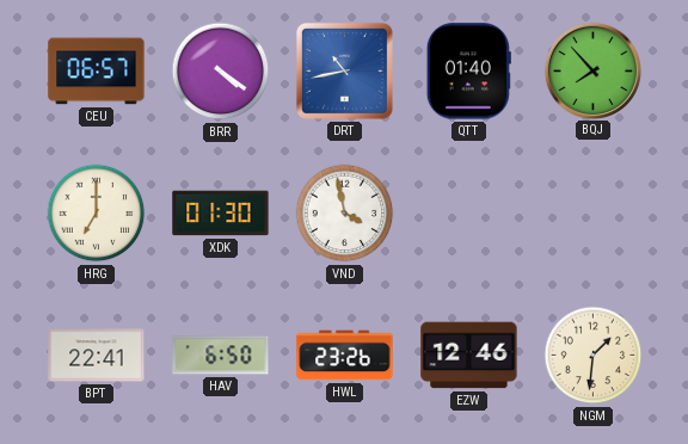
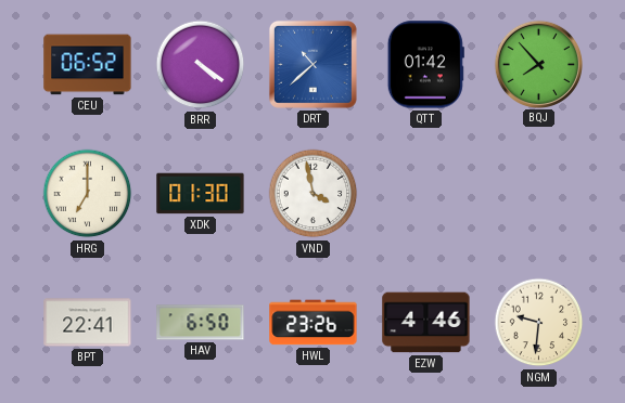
CEU: 06:57 -> 06:52 (88, 65)
DRT: 10:43 -> 10:38 (312, 64)
QTT: 01:40 -> 01:42 (425, 65)
EZW: 12:46 -> 4:46 (426, 323)
NGM: 1:31 -> 9:31 (539, 323)
